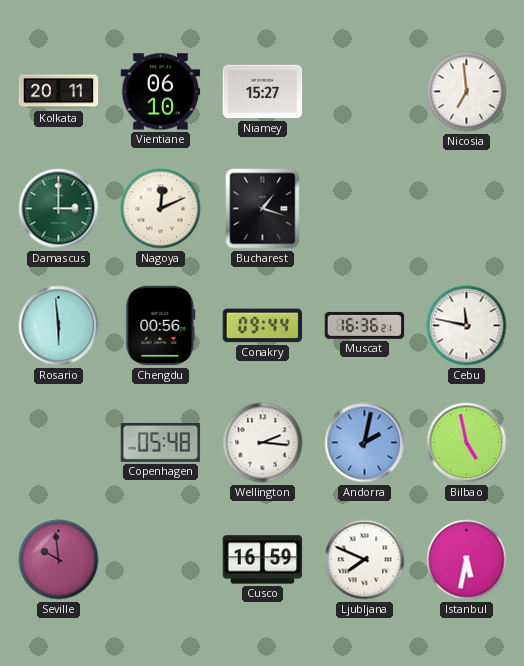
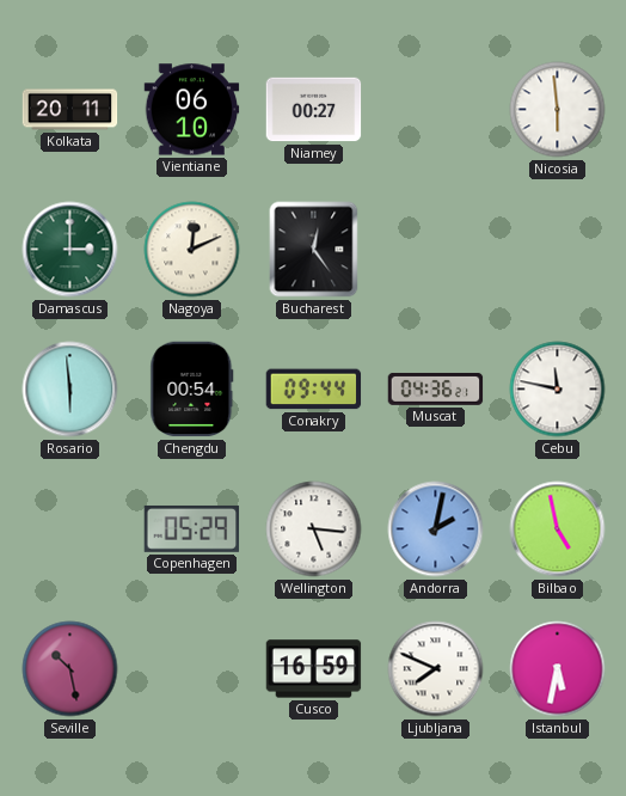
Niamey: 15:27 -> 00:27 (314, 110)
Nicosia: 6:59 -> 5:59 (558, 110)
Bucharest: 1:18 -> 12:24 (314, 250)
Chengdu: 00:56 -> 00:54 (192, 390)
Muscat: 16:36 -> 04:36 (436, 388)
Copenhagen: 05:48 -> 05:29 (192, 528)
Wellington: 2:16 -> 5:16 (314, 529)
Seville: 9:59 -> 10:28 (70, 669)
